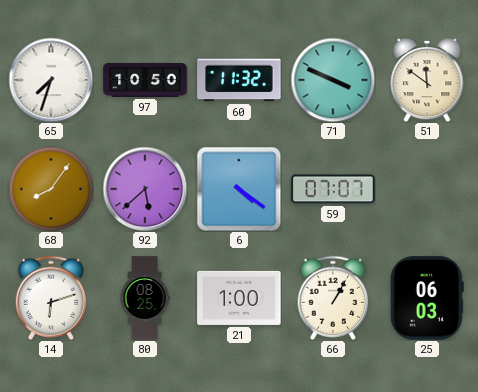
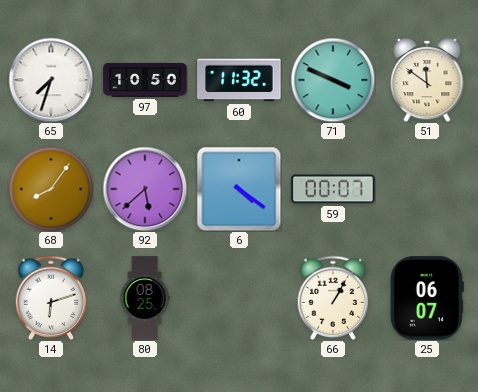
59: 07:07 -> 00:07 (333, 189)
21: 1:00 -> none (239, 298)
25: 06:03 -> 06:07 (427, 298)
